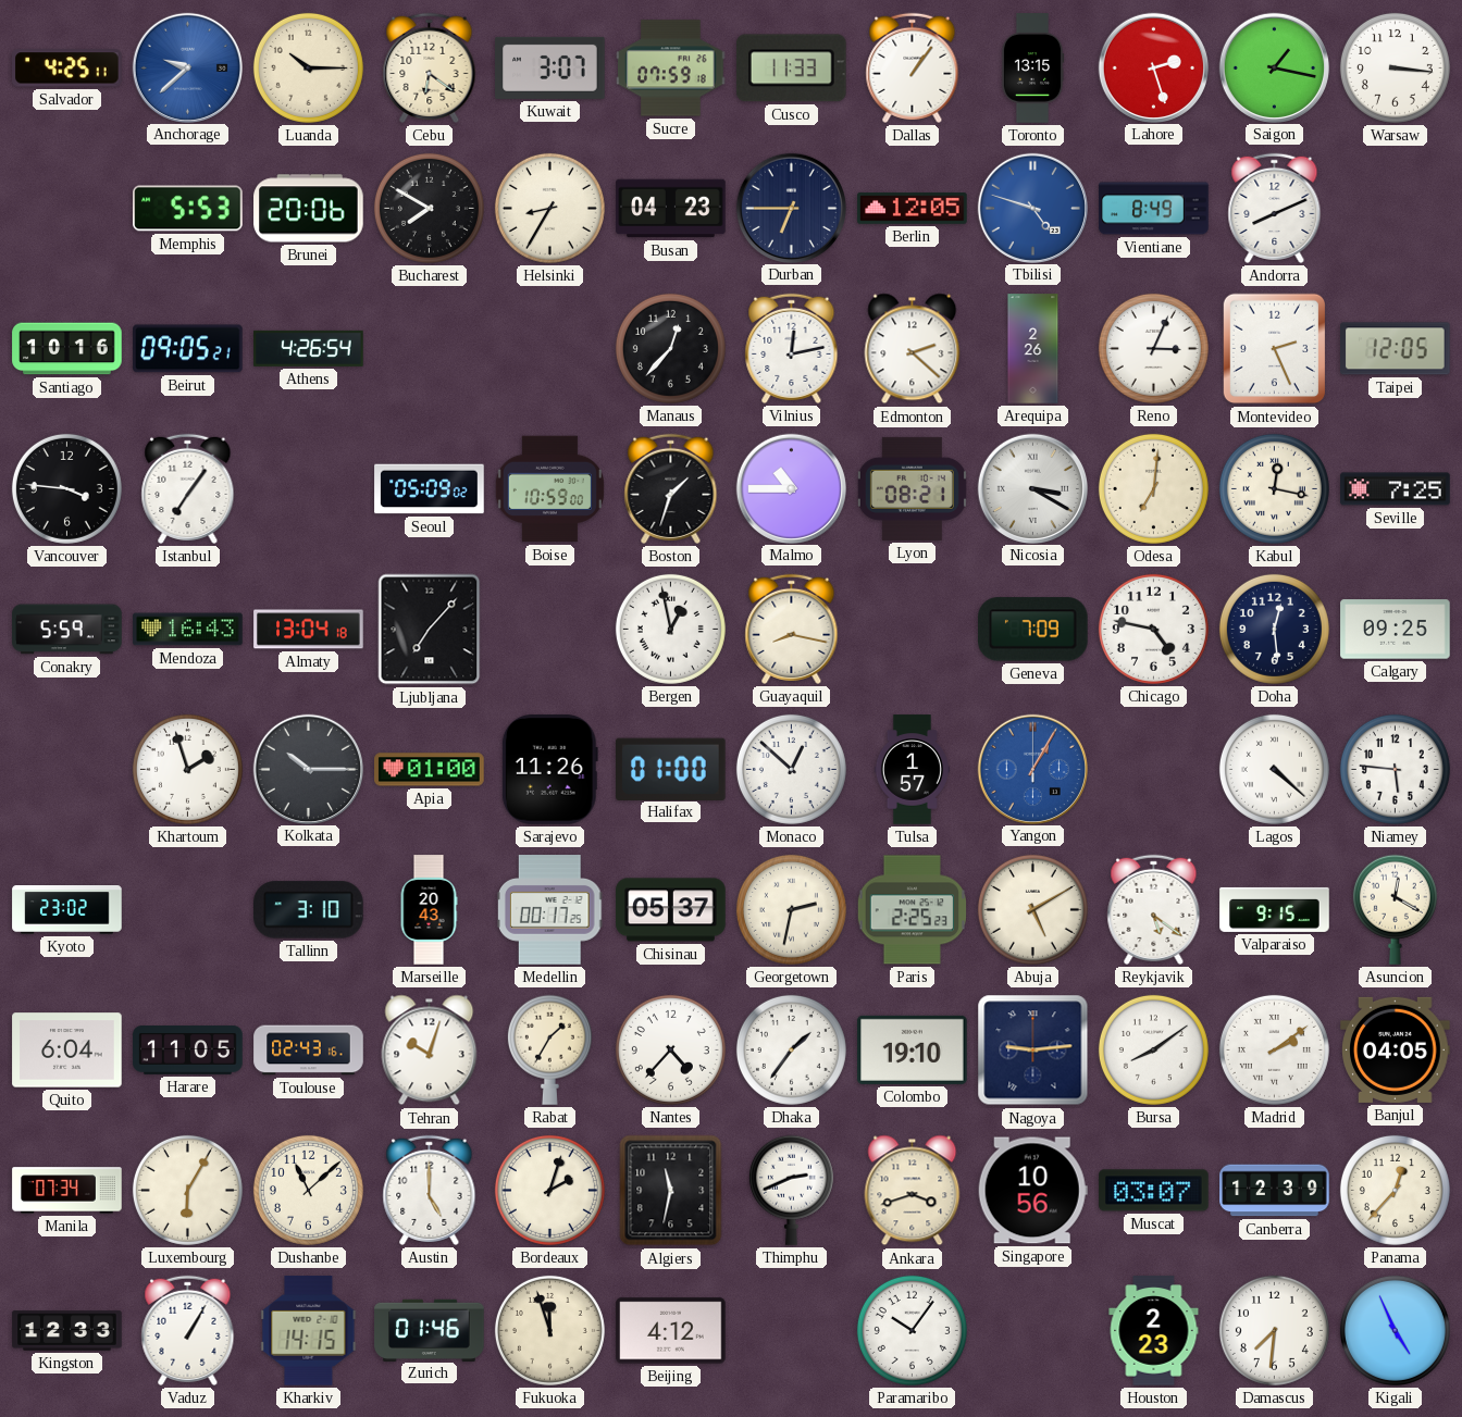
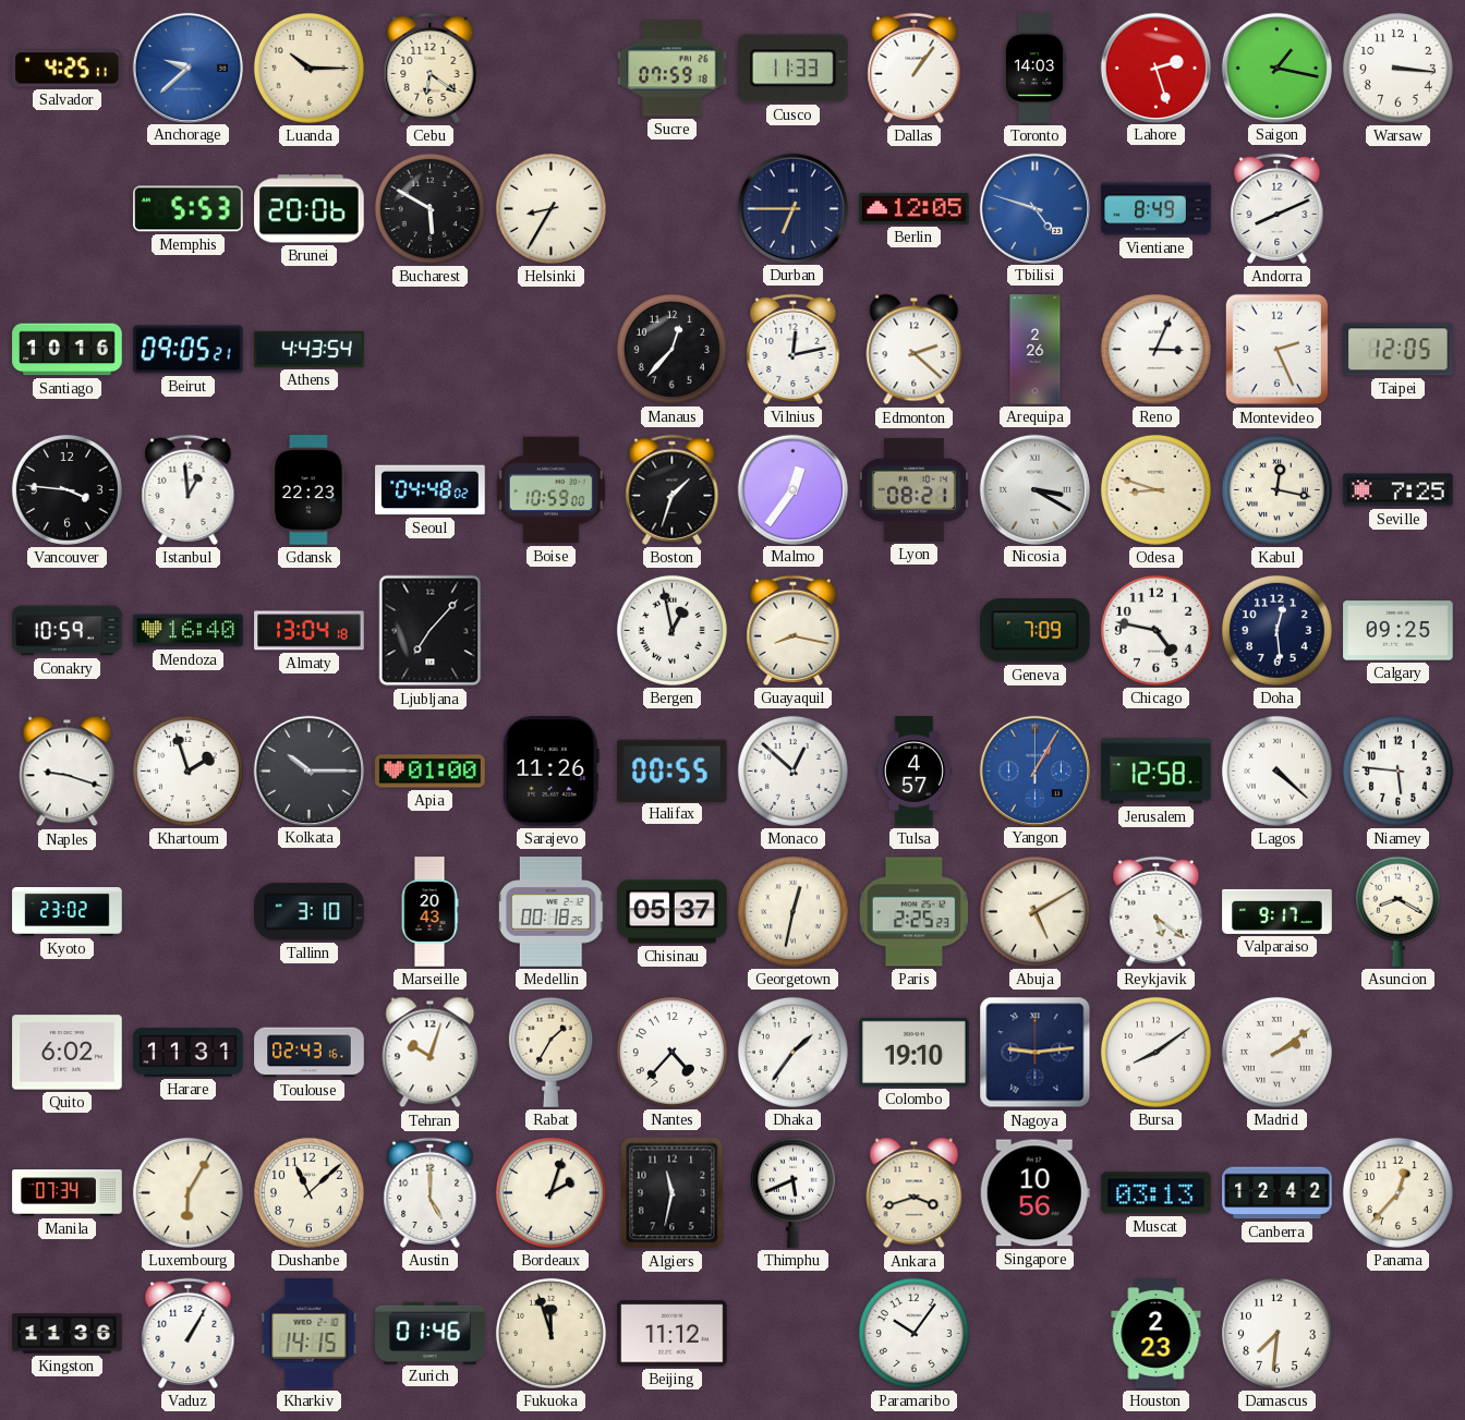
Kuwait: 3:07 -> none (550, 67)
Toronto: 13:15 -> 14:03 (1034, 69)
Bucharest: 7:50 -> 5:50 (429, 208)
Busan: 04:23 -> none (671, 209)
Athens: 4:26 -> 4:43 (310, 349)
Istanbul: 7:06 -> 12:59 (189, 489)
Gdansk: none -> 22:23 (310, 490)
Seoul: 05:09 -> 04:48 (431, 490)
Malmo: 10:45 -> 12:36 (792, 489)
Odesa: 7:01 -> 8:48 (1155, 489)
Conakry: 5:59 -> 10:59 (68, 631)
Mendoza: 16:43 -> 16:40 (189, 631)
Naples: none -> 9:18 (68, 772)
Halifax: 01:00 -> 00:55 (673, 770)
Tulsa: 1:57 -> 4:57 (913, 772)
Jerusalem: none -> 12:58 (1157, 772)
Medellin: 00:17 -> 00:18 (550, 912)
Georgetown: 2:32 -> 12:32 (792, 911)
Valparaiso: 9:15 -> 9:17 (1278, 911)
Asuncion: 12:20 -> 8:20 (1397, 911)
Quito: 6:04 -> 6:02 (68, 1053)
Harare: 11:05 -> 11:31 (189, 1053)
Banjul: 04:05 -> none (1396, 1049)
Thimphu: 2:41 -> 5:41 (792, 1192)
Muscat: 03:07 -> 03:13 (1157, 1193)
Canberra: 12:39 -> 12:42 (1278, 1193)
Kingston: 12:33 -> 11:36 (68, 1334)
Beijing: 4:12 -> 11:12 (673, 1334)
Kigali: 4:56 -> none (1395, 1330)
